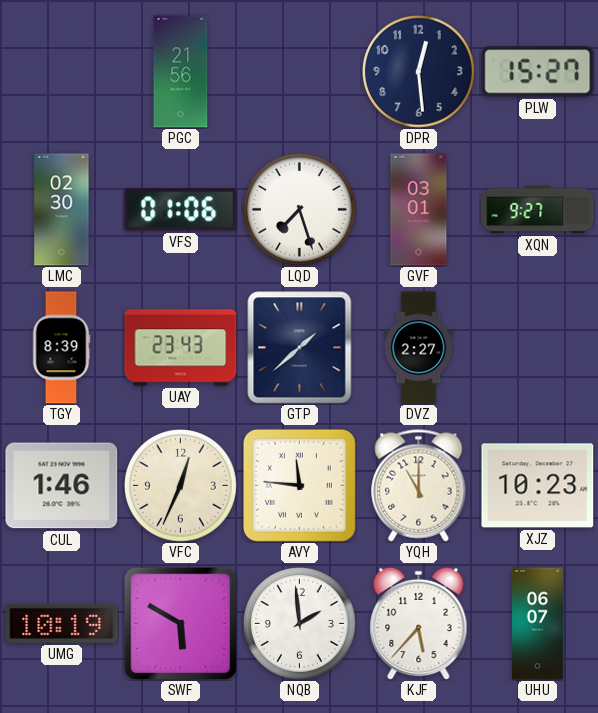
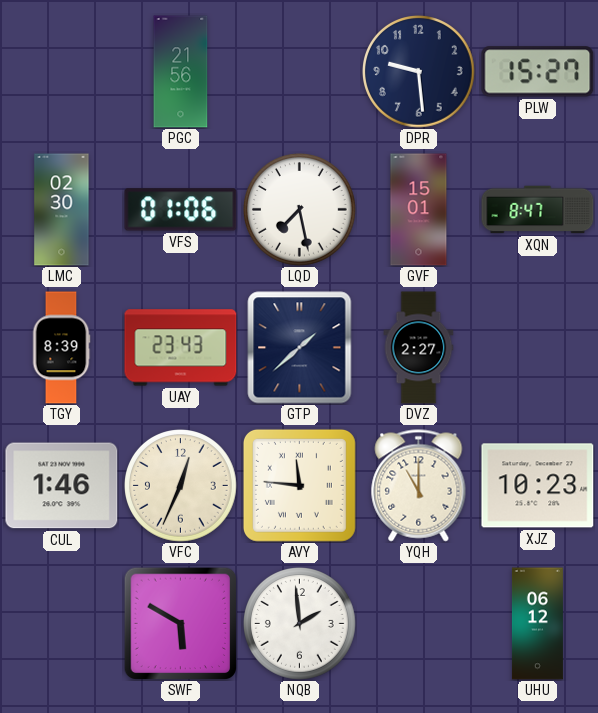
DPR: 12:29 -> 9:29 (419, 72)
LQD: 7:27 -> 7:28 (300, 210)
GVF: 03:01 -> 15:01 (419, 210)
XQN: 9:27 -> 8:47 (538, 210)
UMG: 10:19 -> none (62, 623)
KJF: 5:37 -> none (419, 623)
UHU: 06:07 -> 06:12 (537, 624)
